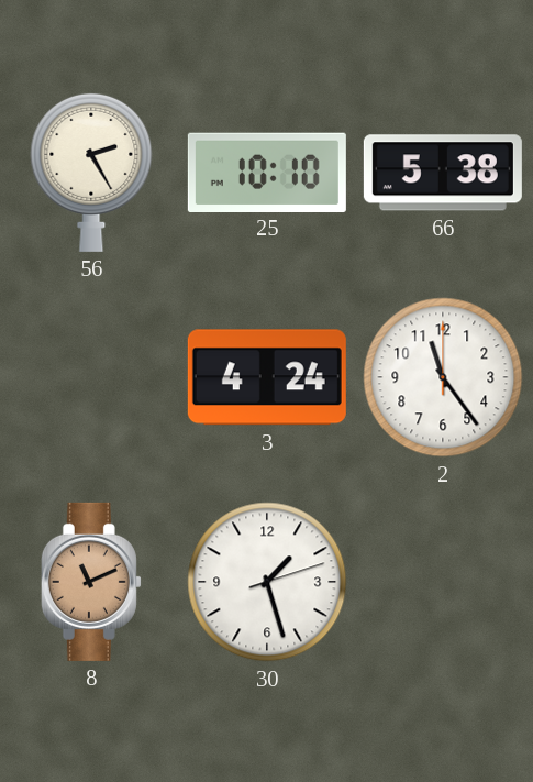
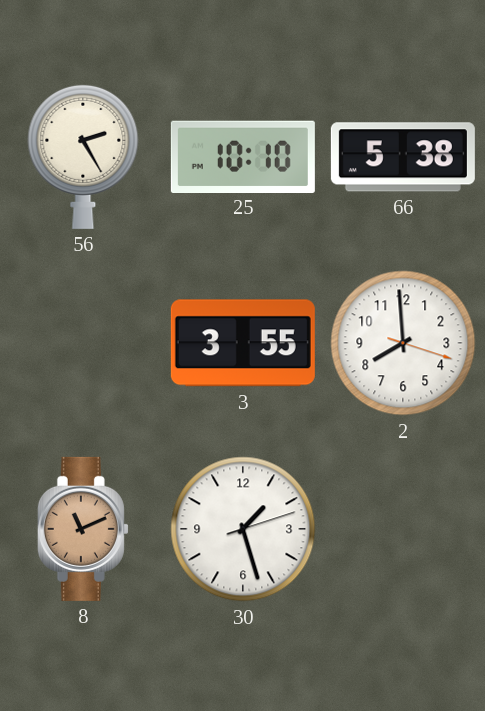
3: 4:24 -> 3:55 (243, 343)
2: 11:24 -> 7:59 (403, 343)
